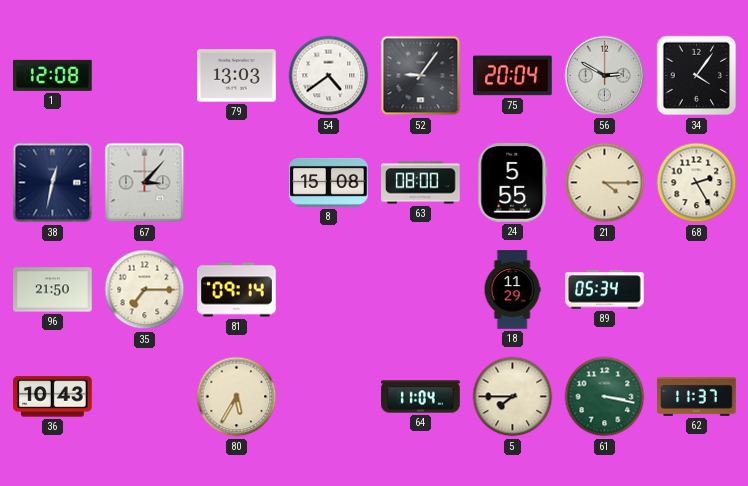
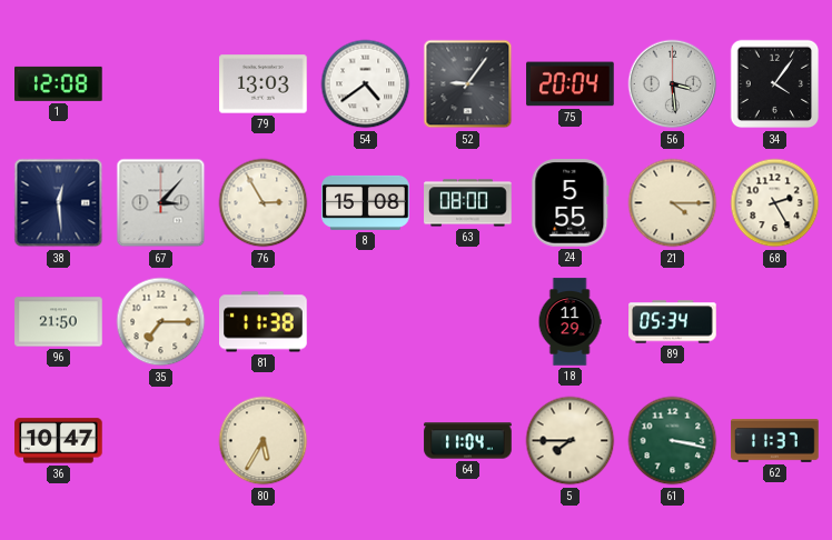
56: 2:50 -> 3:29 (673, 84)
38: 12:32 -> 12:29 (59, 203)
76: none -> 2:55 (264, 203)
81: 09:14 -> 11:38 (264, 322)
36: 10:43 -> 10:47 (59, 441)
